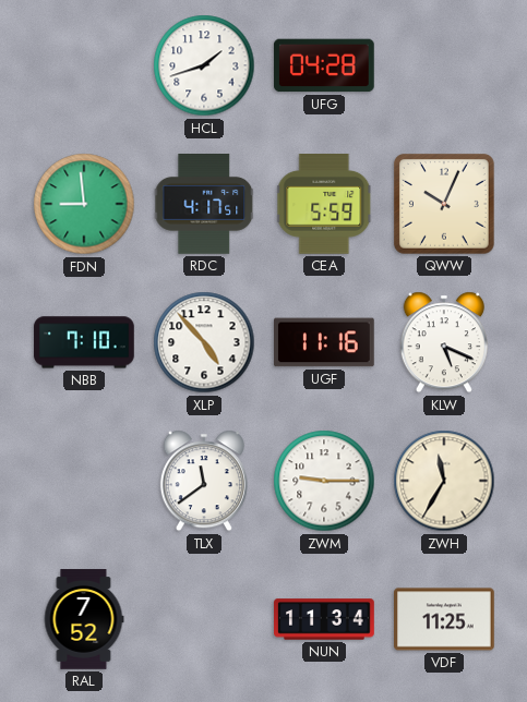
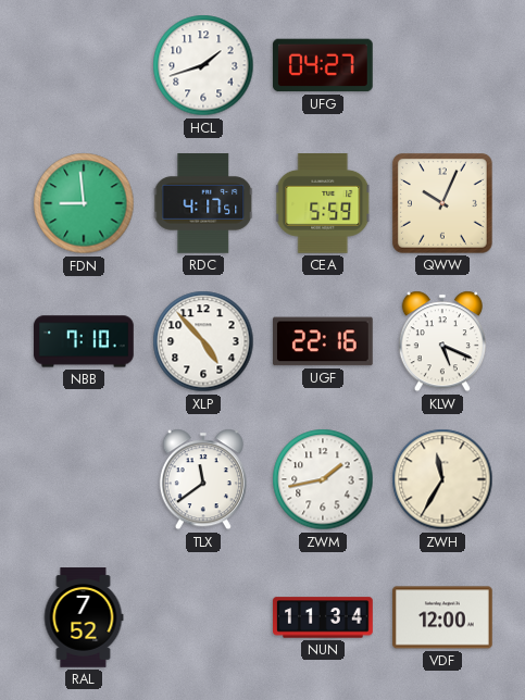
UFG: 04:28 -> 04:27 (323, 65)
UGF: 11:16 -> 22:16 (324, 341)
ZWM: 9:15 -> 1:43 (323, 479)
VDF: 11:25 -> 12:00 (443, 617)
